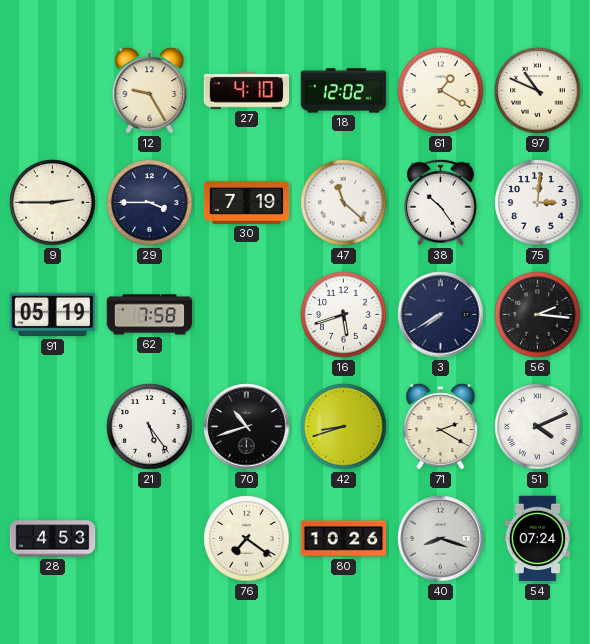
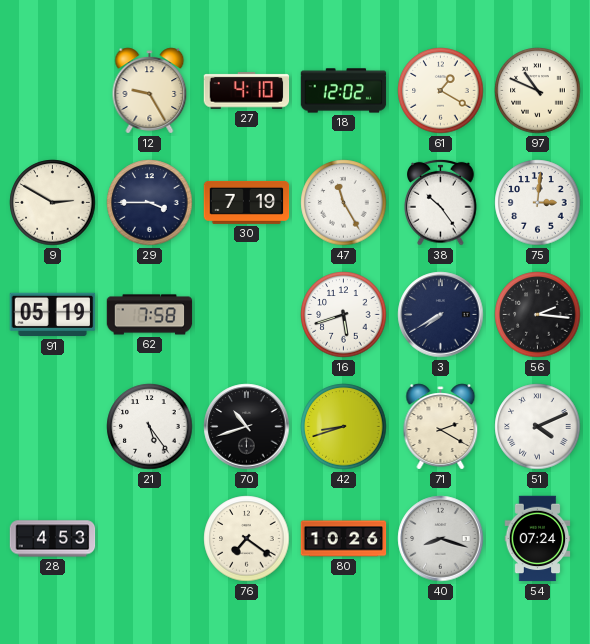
9: 2:45 -> 2:50 (53, 203)
47: 11:22 -> 11:25 (344, 203)
